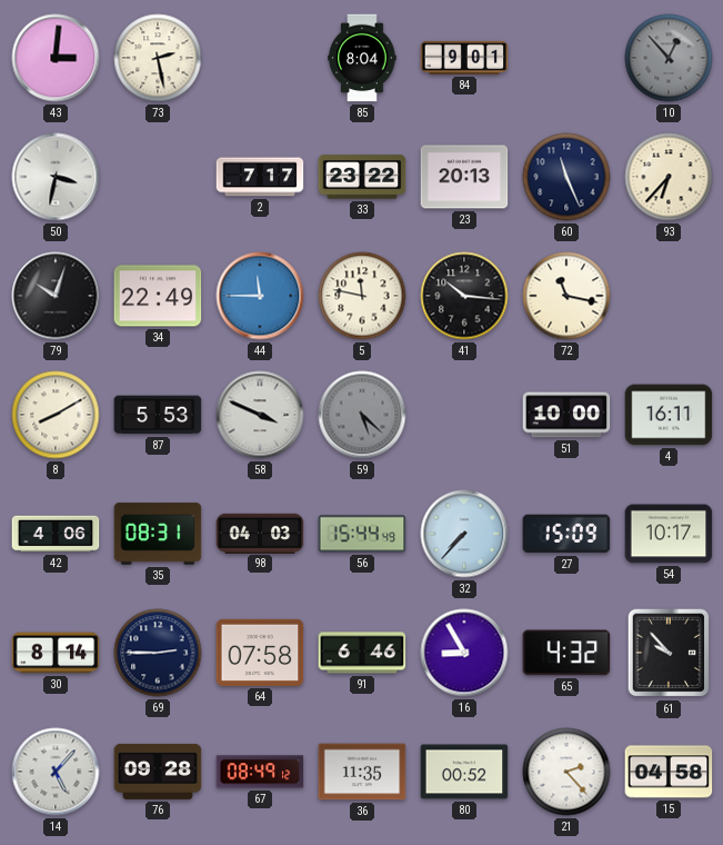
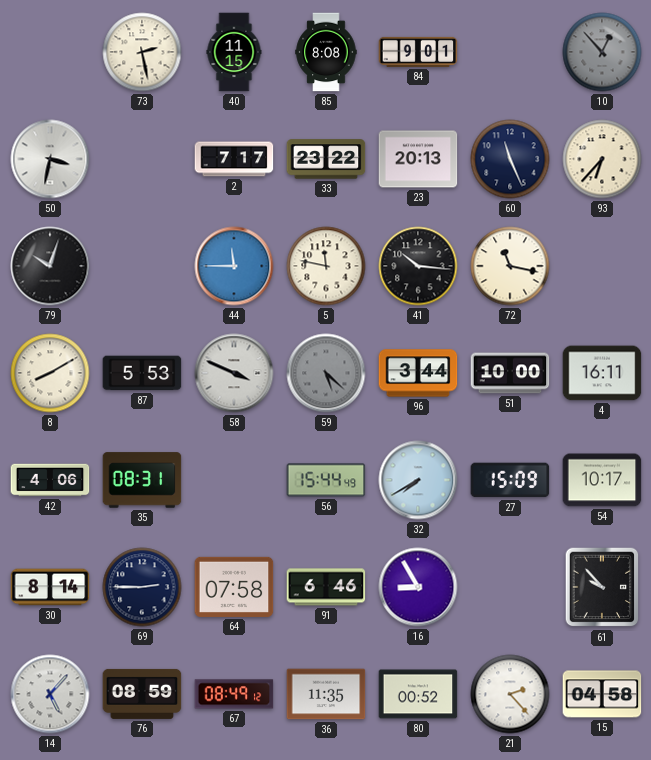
43: 3:01 -> none (56, 58)
40: none -> 11:15 (234, 52)
85: 8:04 -> 8:08 (326, 52)
34: 22:49 -> none (158, 296)
96: none -> 3:44 (418, 373)
98: 04:03 -> none (260, 533)
32: 7:37 -> 7:40 (418, 480)
65: 4:32 -> none (566, 653)
76: 09:28 -> 08:59 (142, 694)
